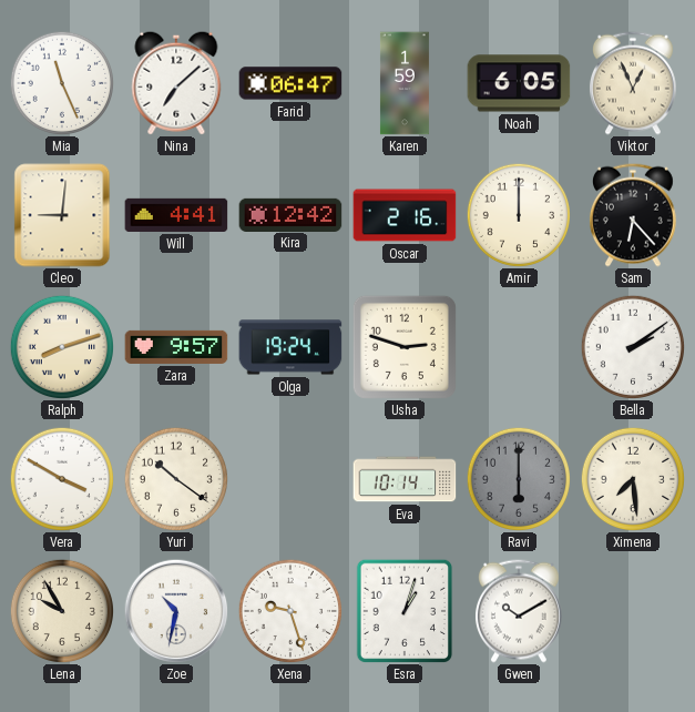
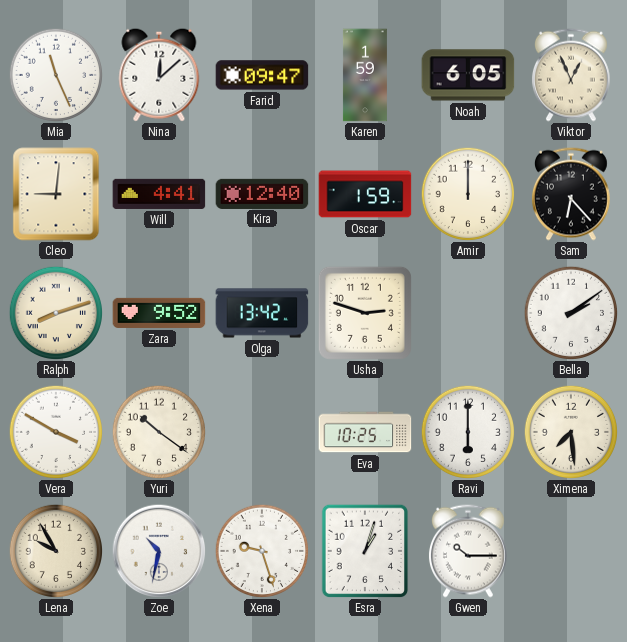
Nina: 7:08 -> 12:08 (159, 75)
Farid: 06:47 -> 09:47 (262, 75)
Kira: 12:42 -> 12:40 (262, 193)
Oscar: 2:16 -> 1:59 (365, 194)
Zara: 9:57 -> 9:52 (159, 313)
Olga: 19:24 -> 13:42 (262, 313)
Eva: 10:14 -> 10:25 (365, 432)
Ravi dial: grey -> white (467, 431)
Gwen: 10:10 -> 10:15 (468, 551)
